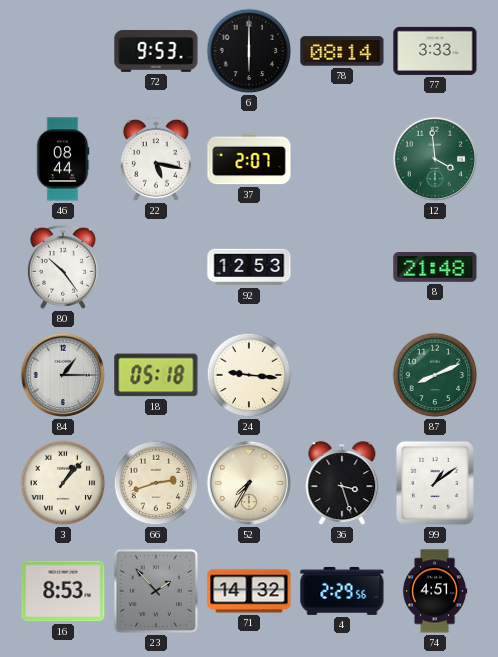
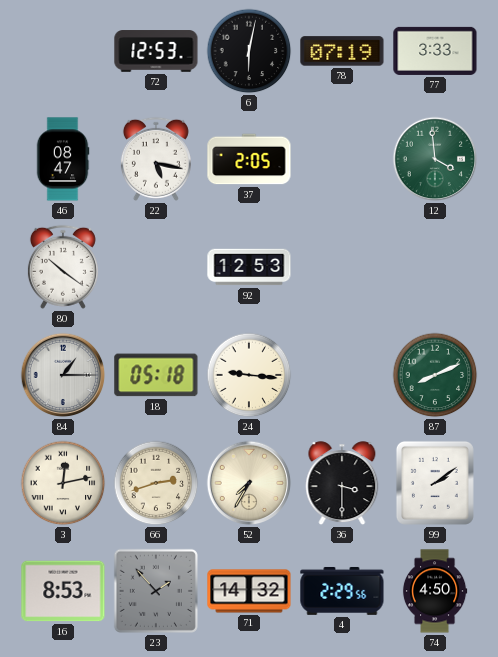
72: 9:53 -> 12:53 (156, 51)
6: 6:00 -> 6:02 (249, 51)
78: 08:14 -> 07:19 (342, 51)
46: 08:44 -> 08:47 (63, 159)
37: 2:07 -> 2:05 (249, 159)
80: 10:24 -> 10:21 (63, 267)
8: 21:48 -> none (435, 268)
3: 1:07 -> 12:13 (63, 483)
36: 3:27 -> 3:30 (342, 484)
99: 1:09 -> 2:09 (435, 483)
74: 4:51 -> 4:50 (435, 591)
